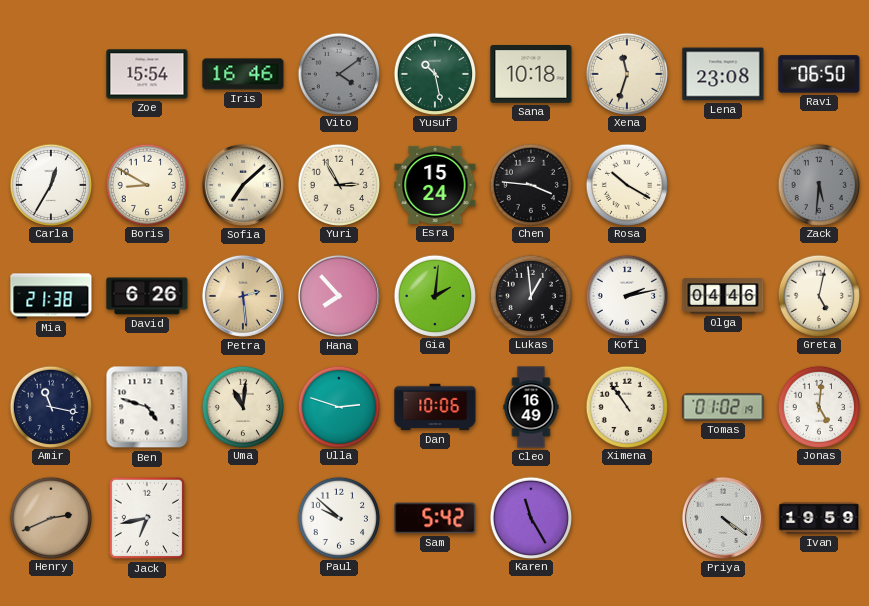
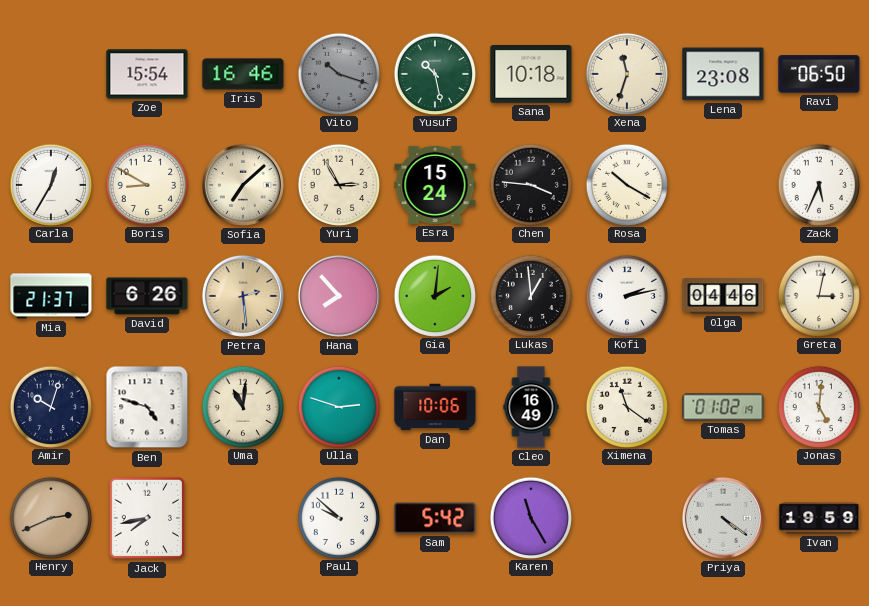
Vito: 4:09 -> 10:18 (338, 73)
Zack: 5:31 -> 5:34 (818, 184)
Zack dial: grey -> white (818, 184)
Mia: 21:38 -> 21:37 (51, 296)
Greta: 5:02 -> 3:02 (818, 295)
Amir: 11:17 -> 10:03 (50, 406)
Ximena: 10:54 -> 11:21 (626, 406)
Jack: 6:43 -> 7:43 (147, 518)
